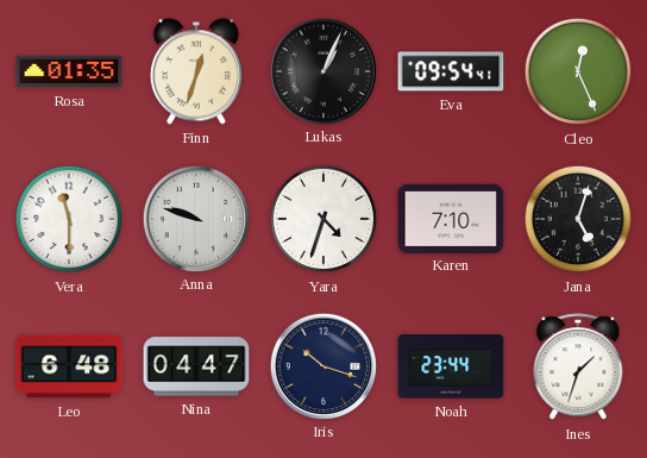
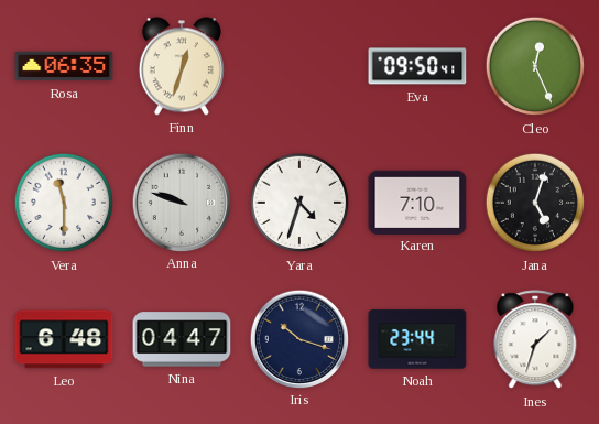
Rosa: 01:35 -> 06:35 (64, 66)
Lukas: 1:04 -> none (322, 70)
Eva: 09:54 -> 09:50 (417, 66)
